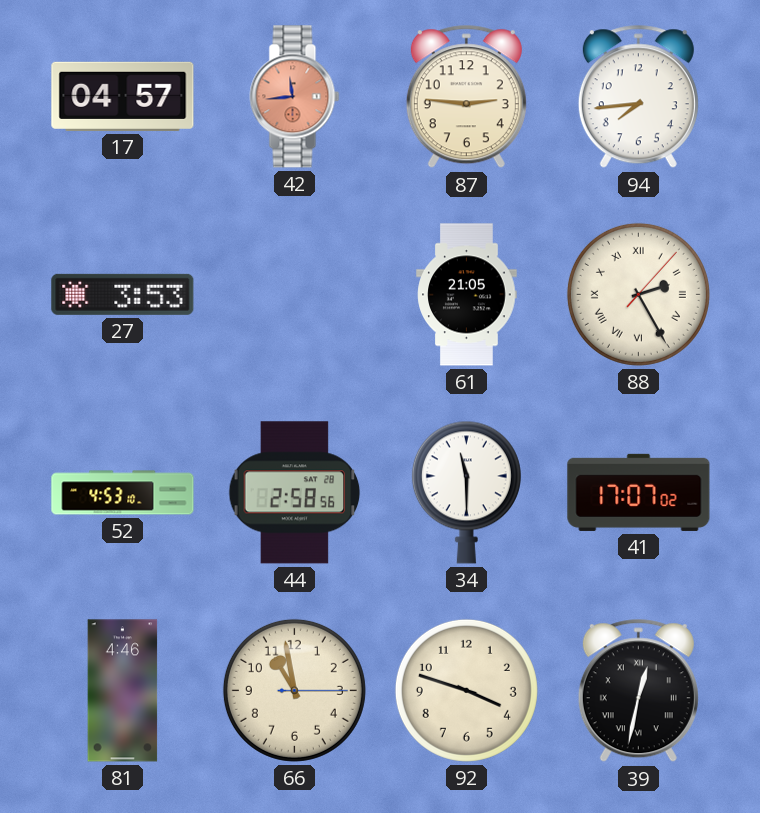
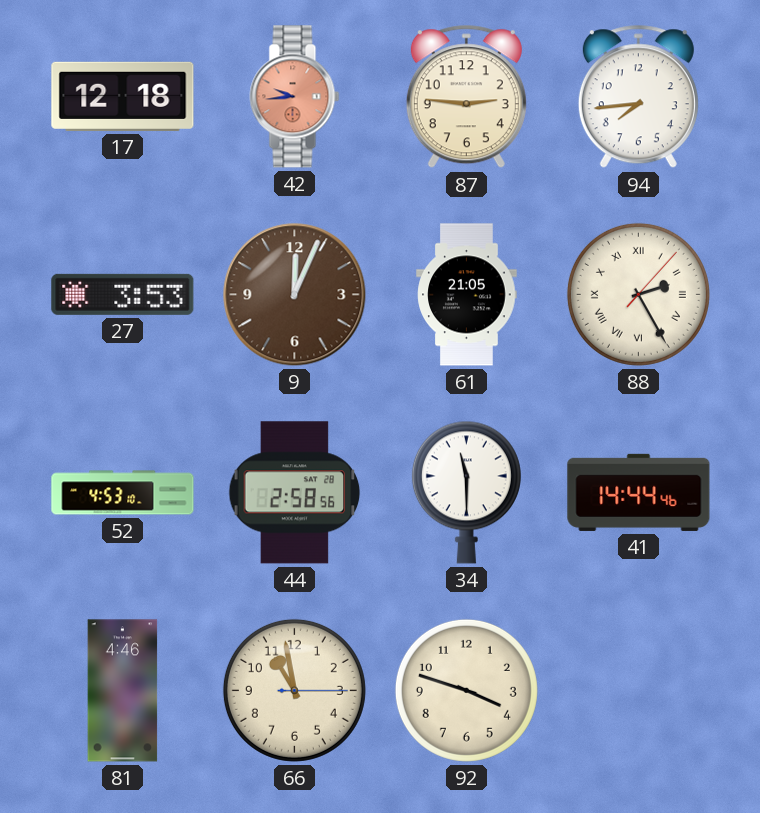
17: 04:57 -> 12:18 (123, 96)
42: 11:44 -> 9:44 (295, 97)
9: none -> 12:04 (295, 295)
41: 17:07 -> 14:44 (639, 492)
39: 12:32 -> none (638, 691)
